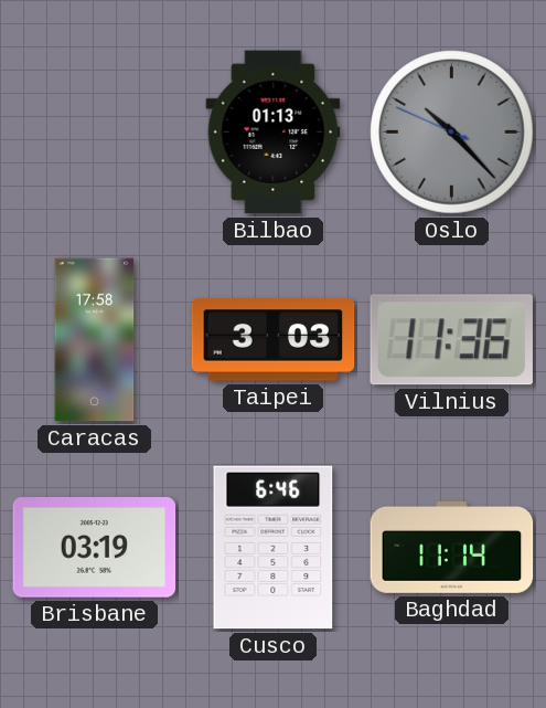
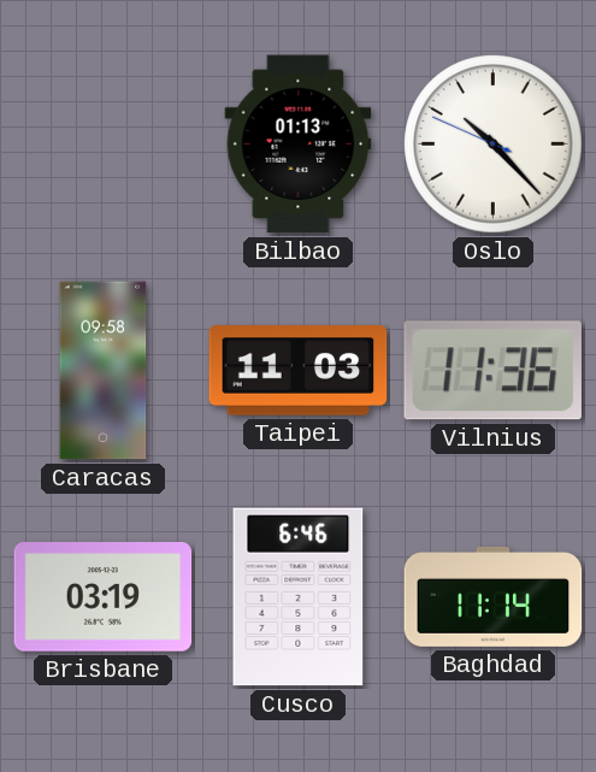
Oslo dial: grey -> white (494, 145)
Caracas: 17:58 -> 09:58 (104, 371)
Taipei: 3:03 -> 11:03 (299, 371)
